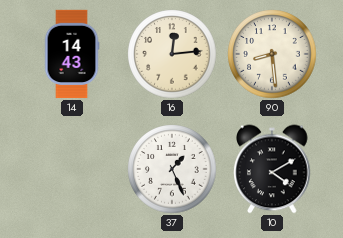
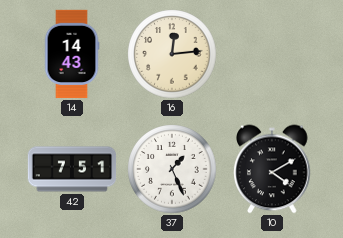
90: 8:29 -> none (272, 54)
42: none -> 7:51 (72, 169)
